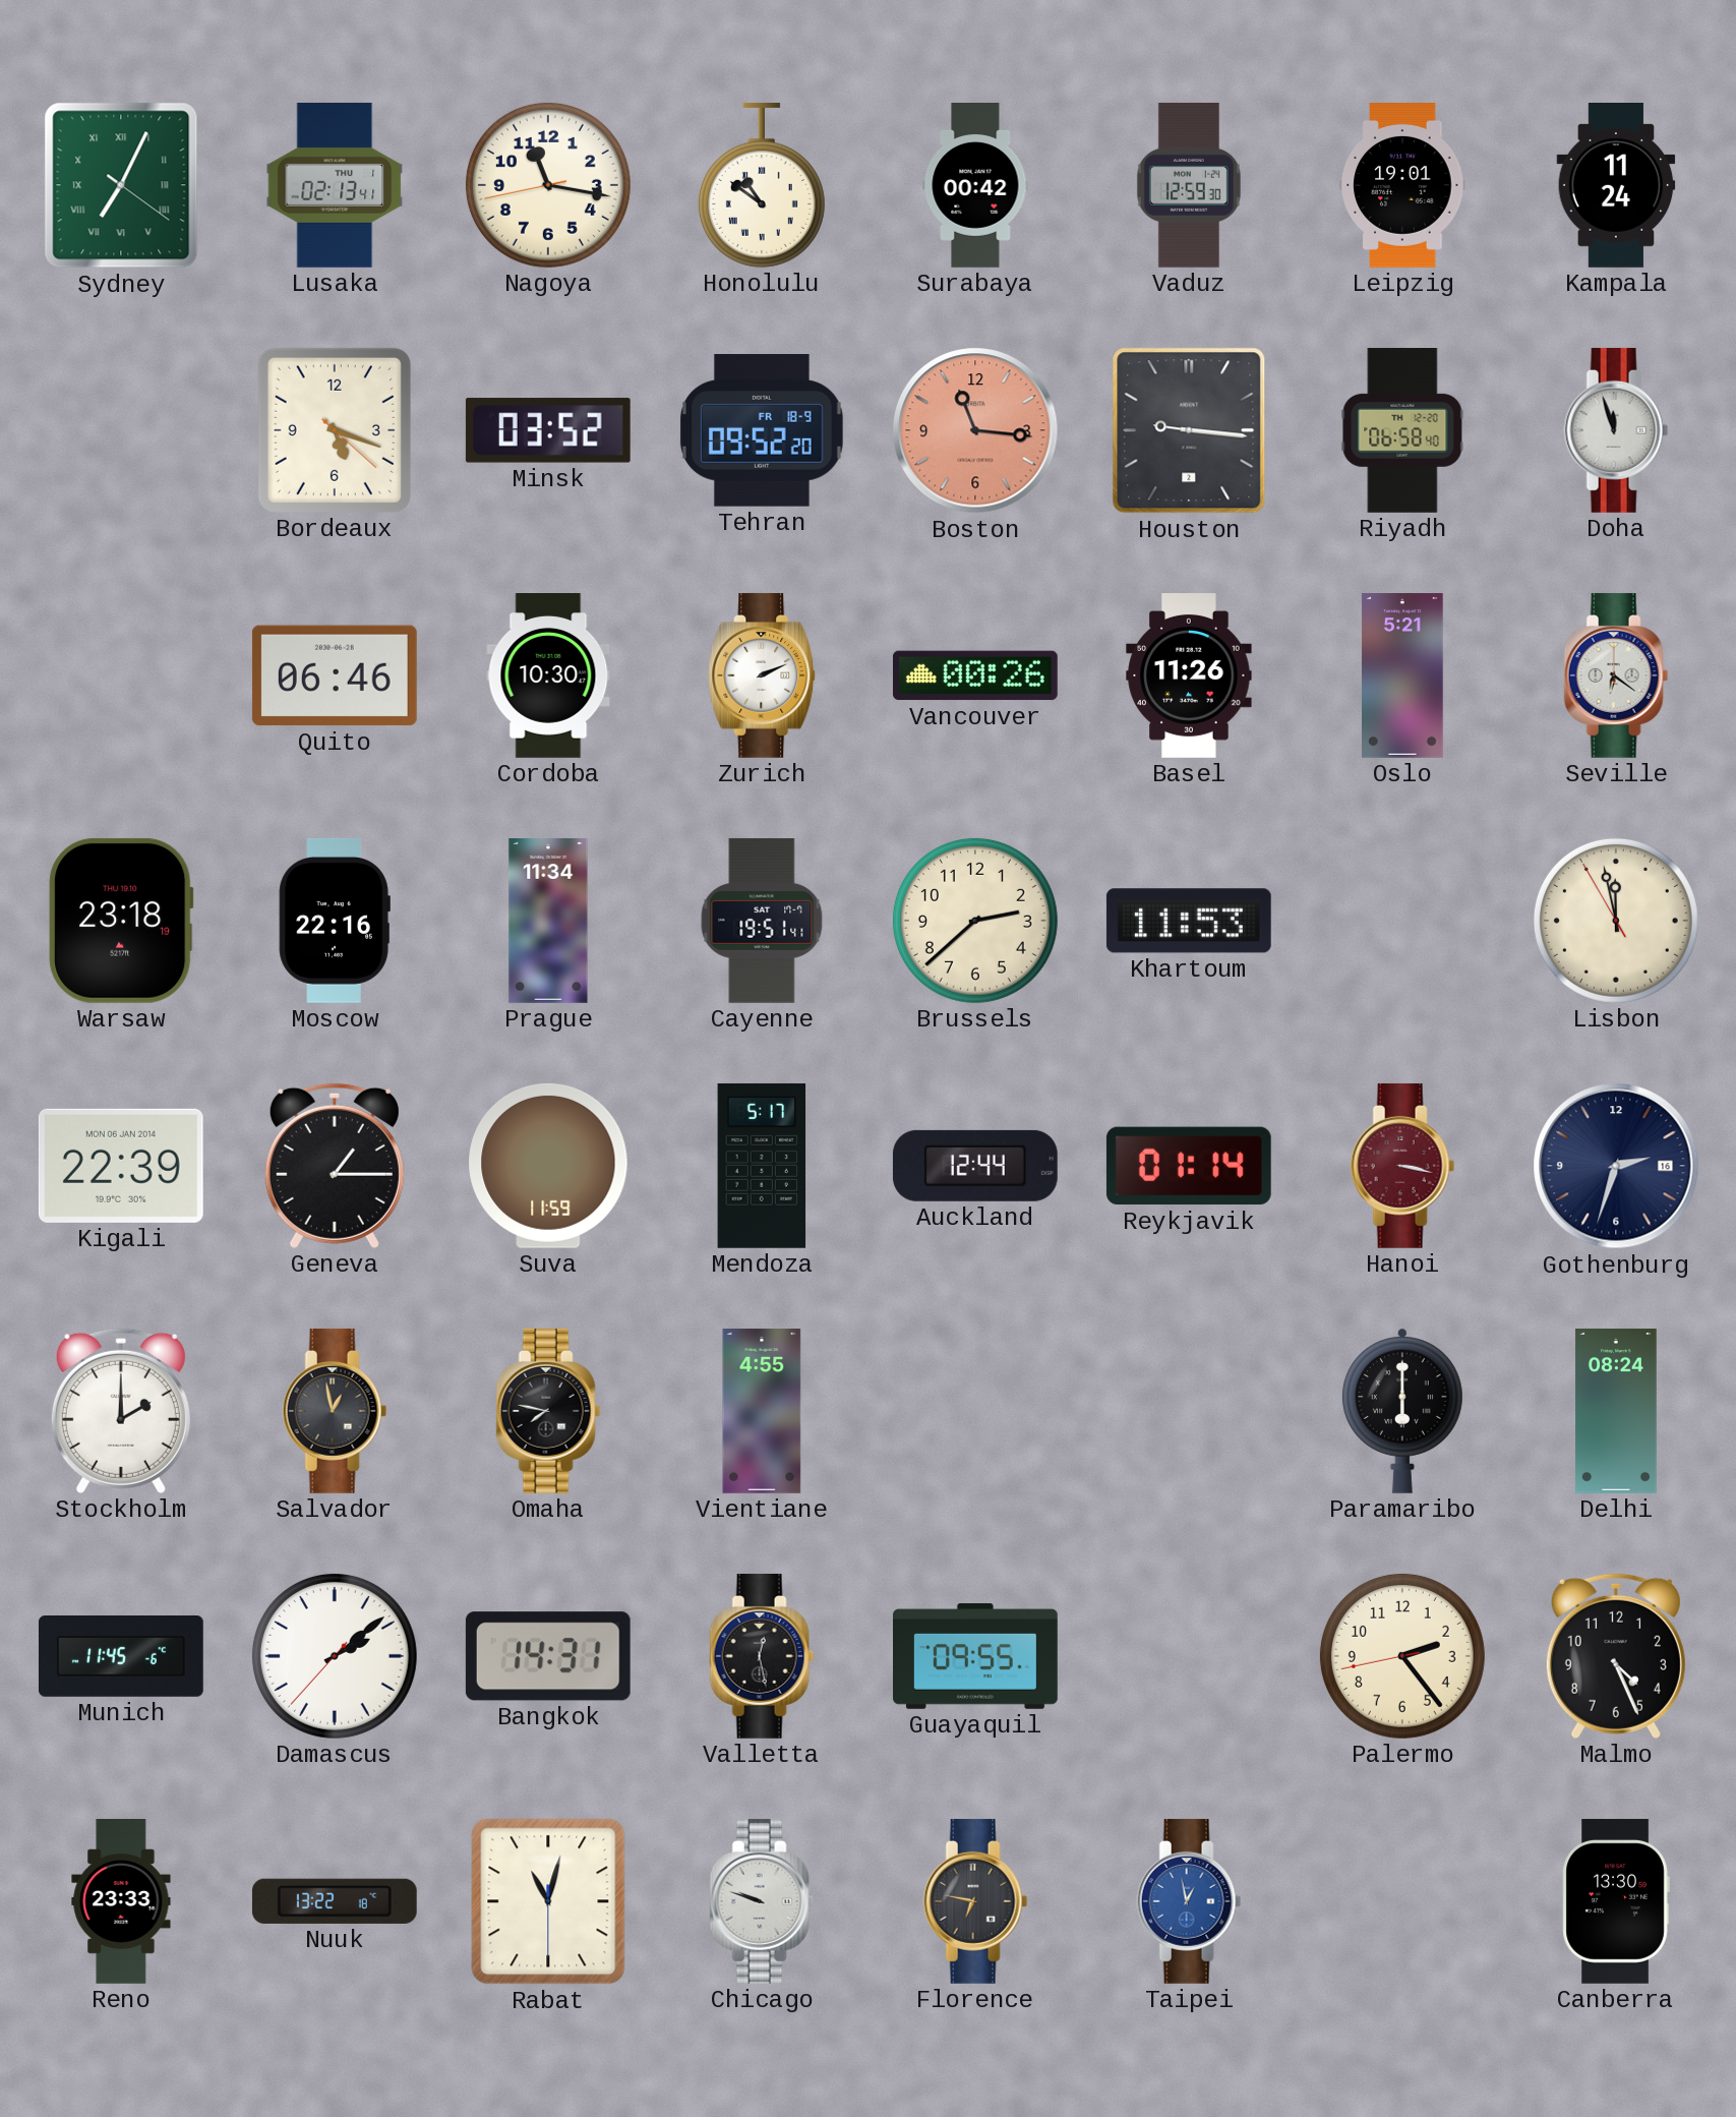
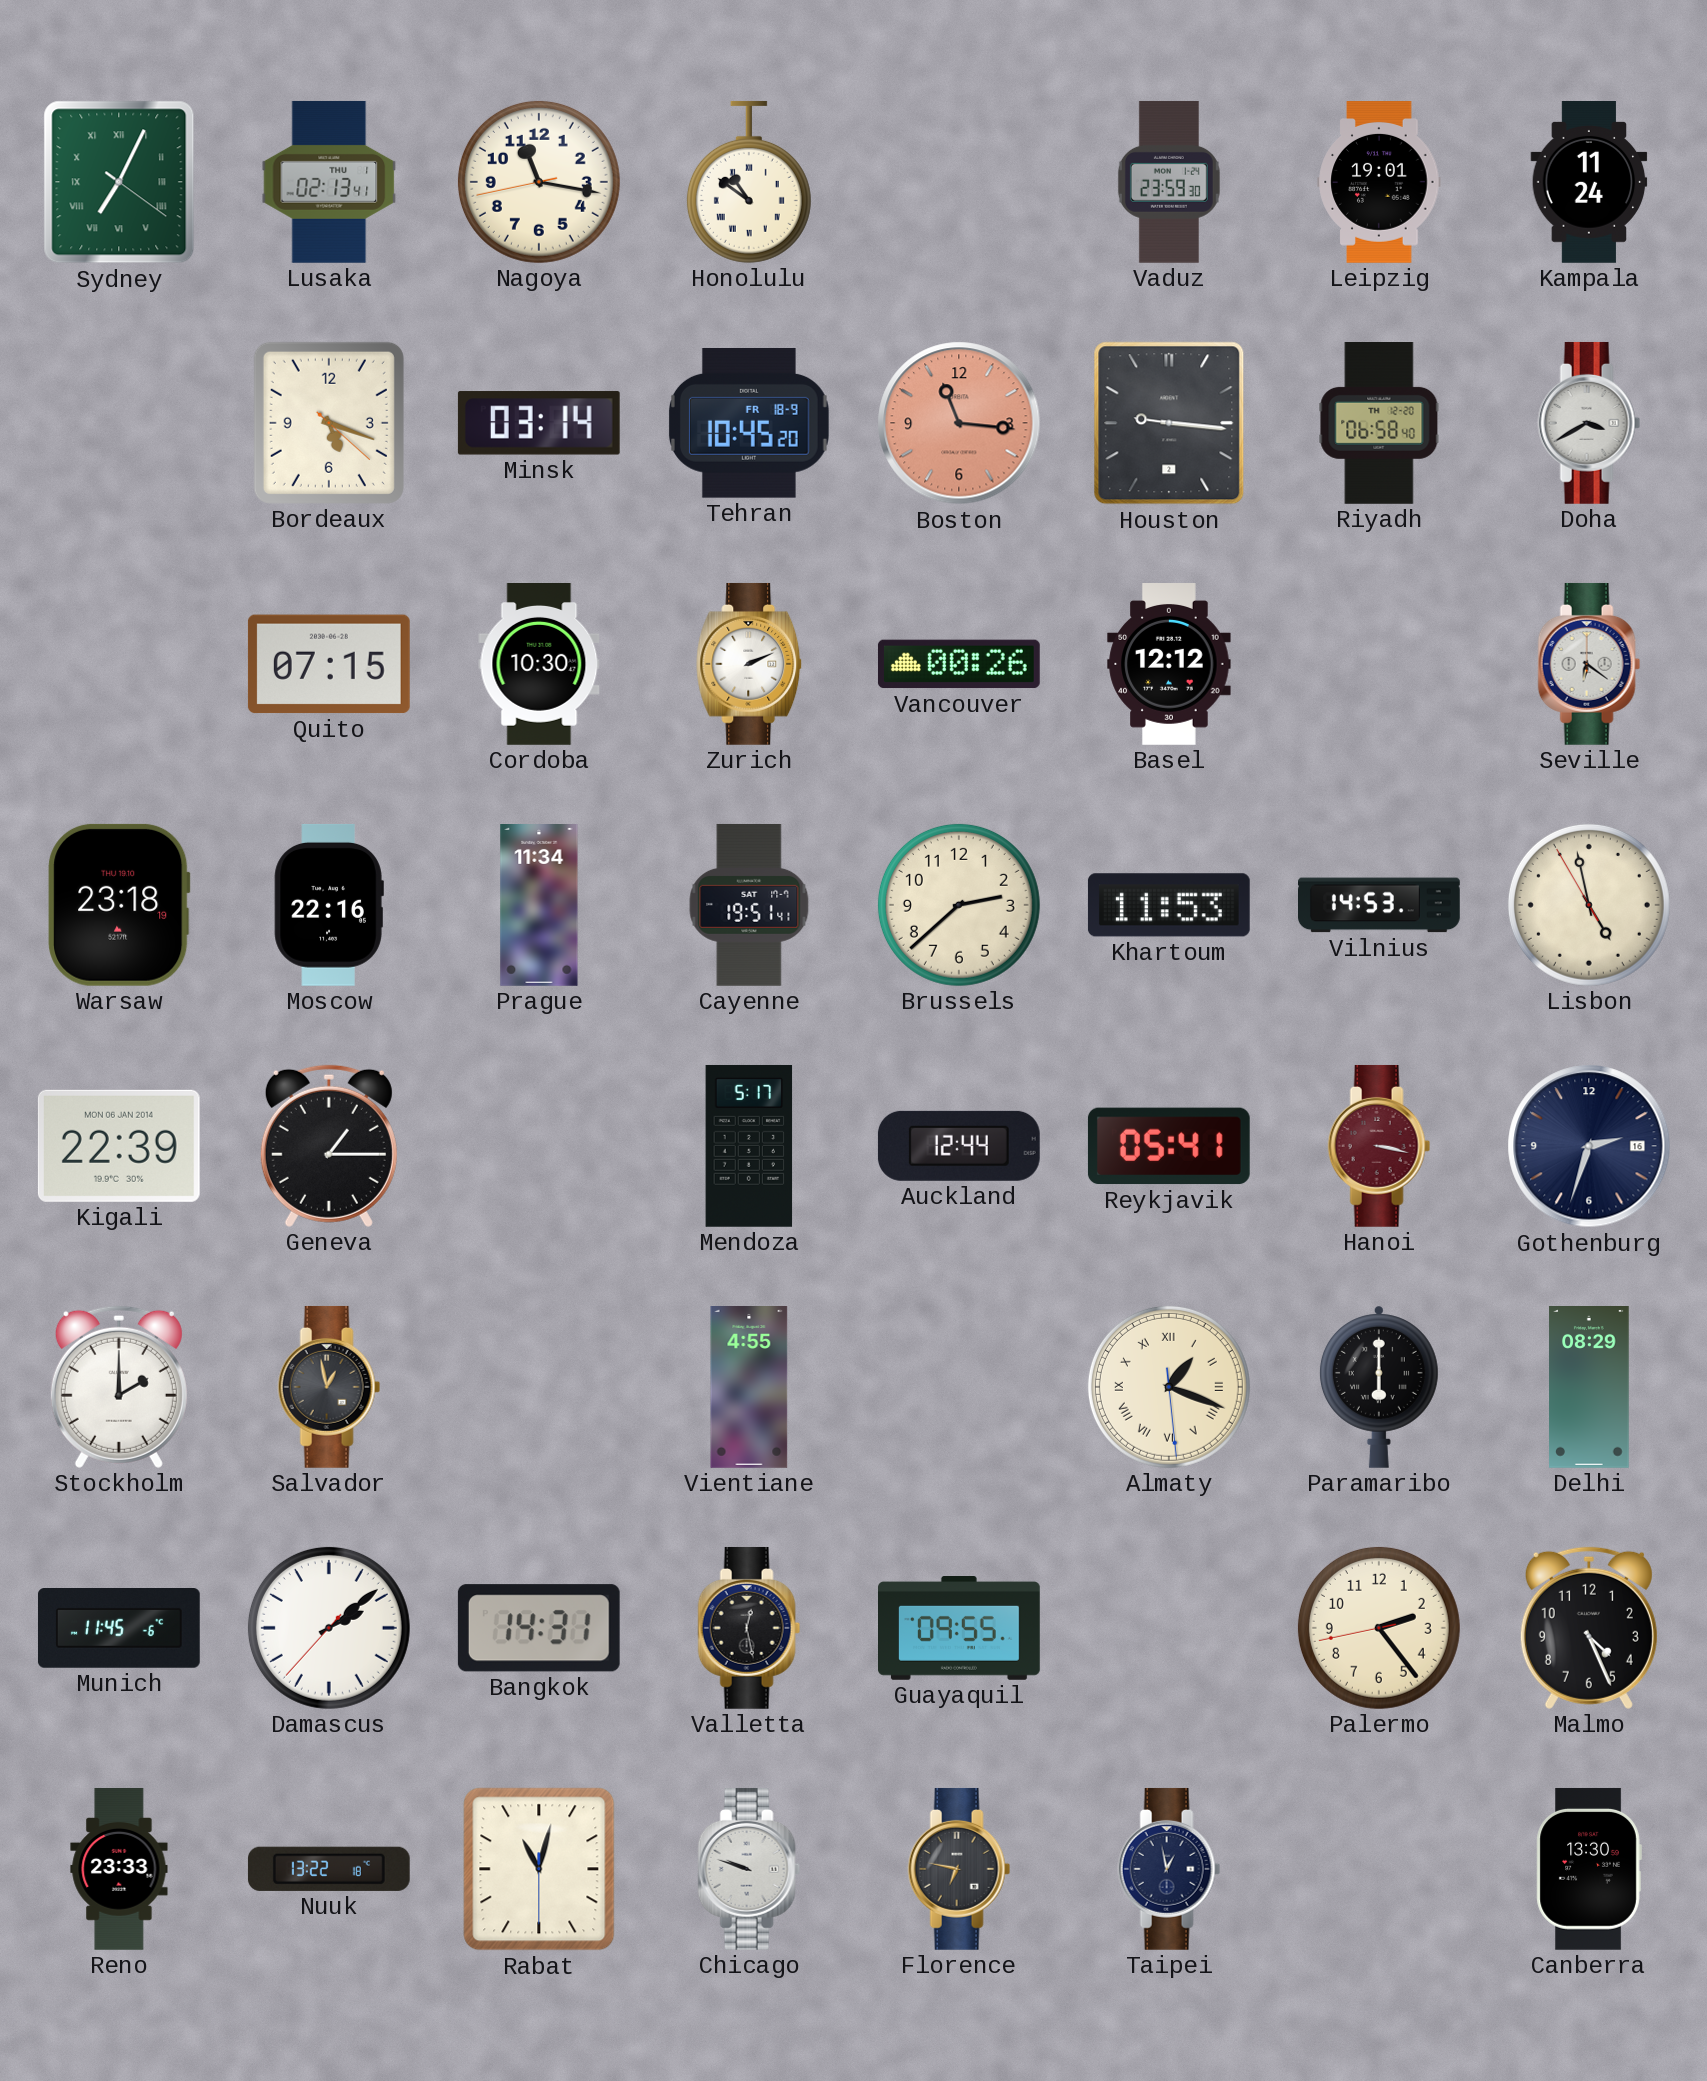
Surabaya: 00:42 -> none (975, 186)
Vaduz: 12:59 -> 23:59 (1169, 182)
Minsk: 03:52 -> 03:14 (539, 423)
Tehran: 09:52 -> 10:45 (749, 424)
Doha: 11:57 -> 3:40 (1589, 423)
Quito: 06:46 -> 07:15 (329, 664)
Basel: 11:26 -> 12:12 (1169, 665)
Oslo: 5:21 -> none (1402, 677)
Vilnius: none -> 14:53 (1380, 905)
Lisbon: 11:57 -> 4:57 (1589, 905)
Suva: 11:59 -> none (548, 1166)
Reykjavik: 01:14 -> 05:41 (1169, 1146)
Omaha: 7:47 -> none (548, 1411)
Almaty: none -> 1:18 (1169, 1387)
Delhi: 08:24 -> 08:29 (1589, 1388)
Taipei dial: blue -> navy (1169, 1869)
